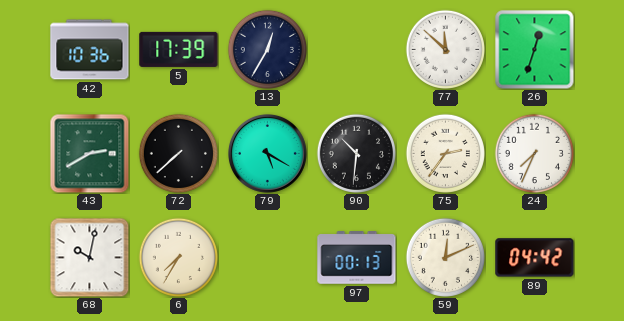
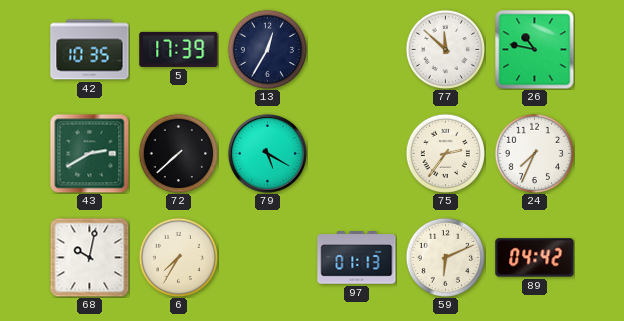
42: 10:36 -> 10:35 (90, 50)
26: 12:33 -> 10:47 (535, 50)
90: 10:31 -> none (356, 153)
97: 00:13 -> 01:13 (357, 258)
59: 12:11 -> 6:11 (445, 257)
